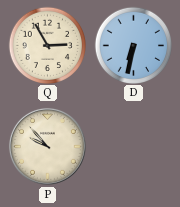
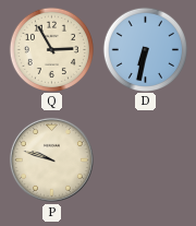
P: 9:53 -> 9:48 (51, 159)
